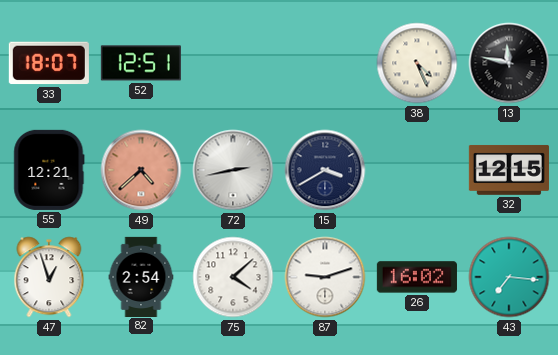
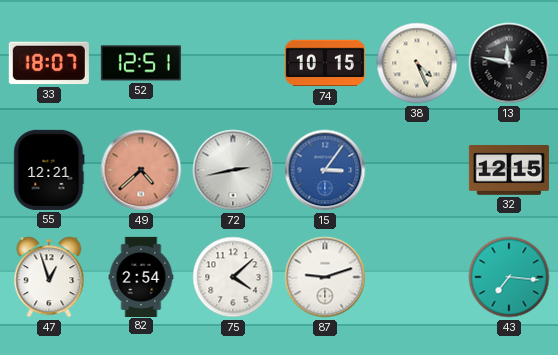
74: none -> 10:15 (325, 63)
15: 3:40 -> 3:06 (325, 170)
15 dial: navy -> blue (325, 170)
26: 16:02 -> none (417, 277)
